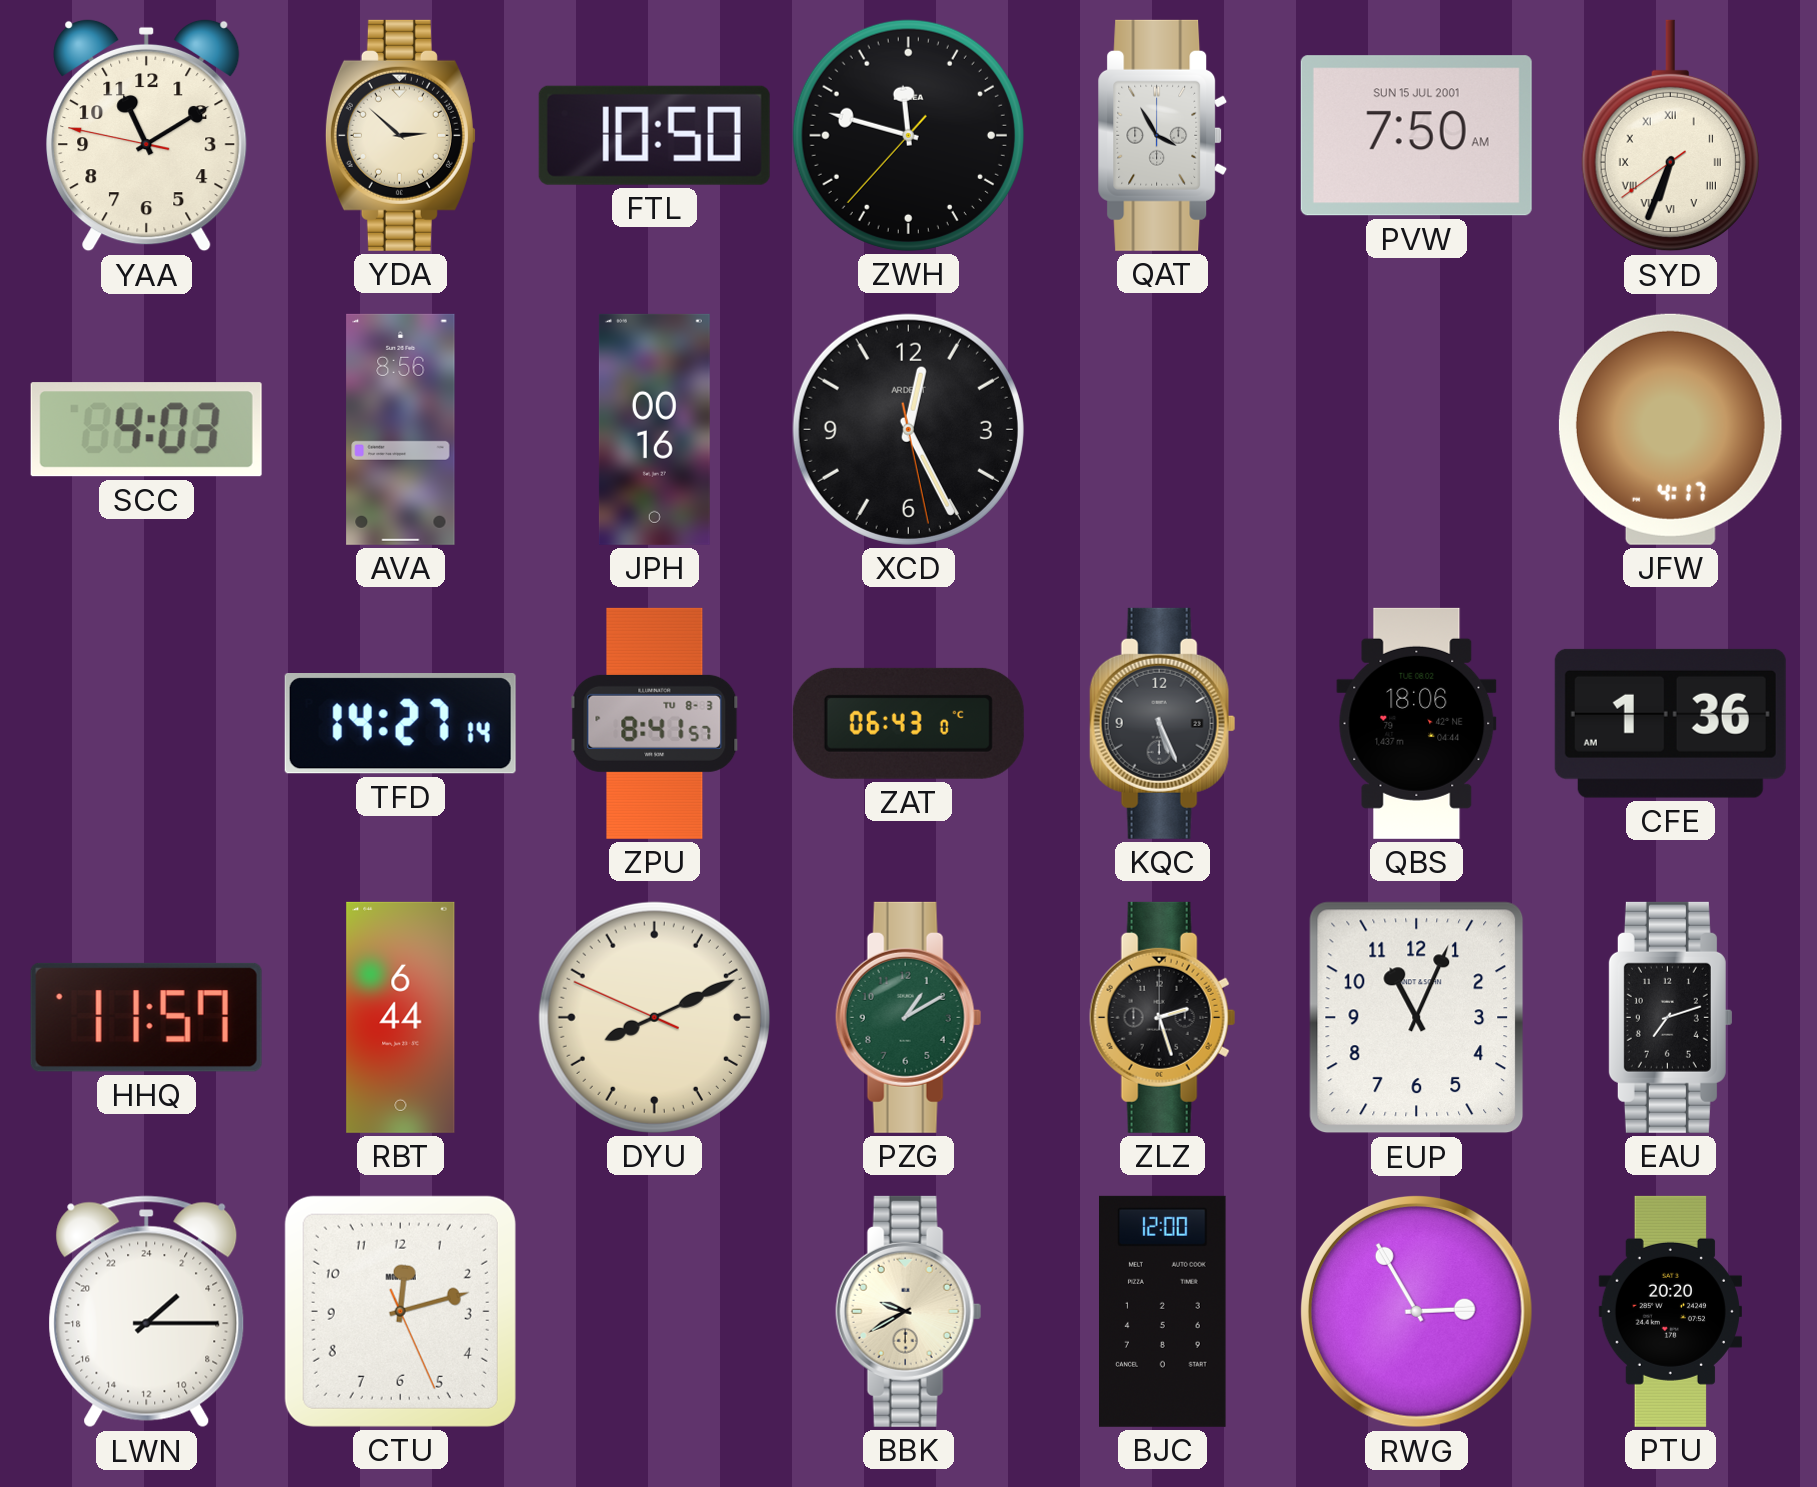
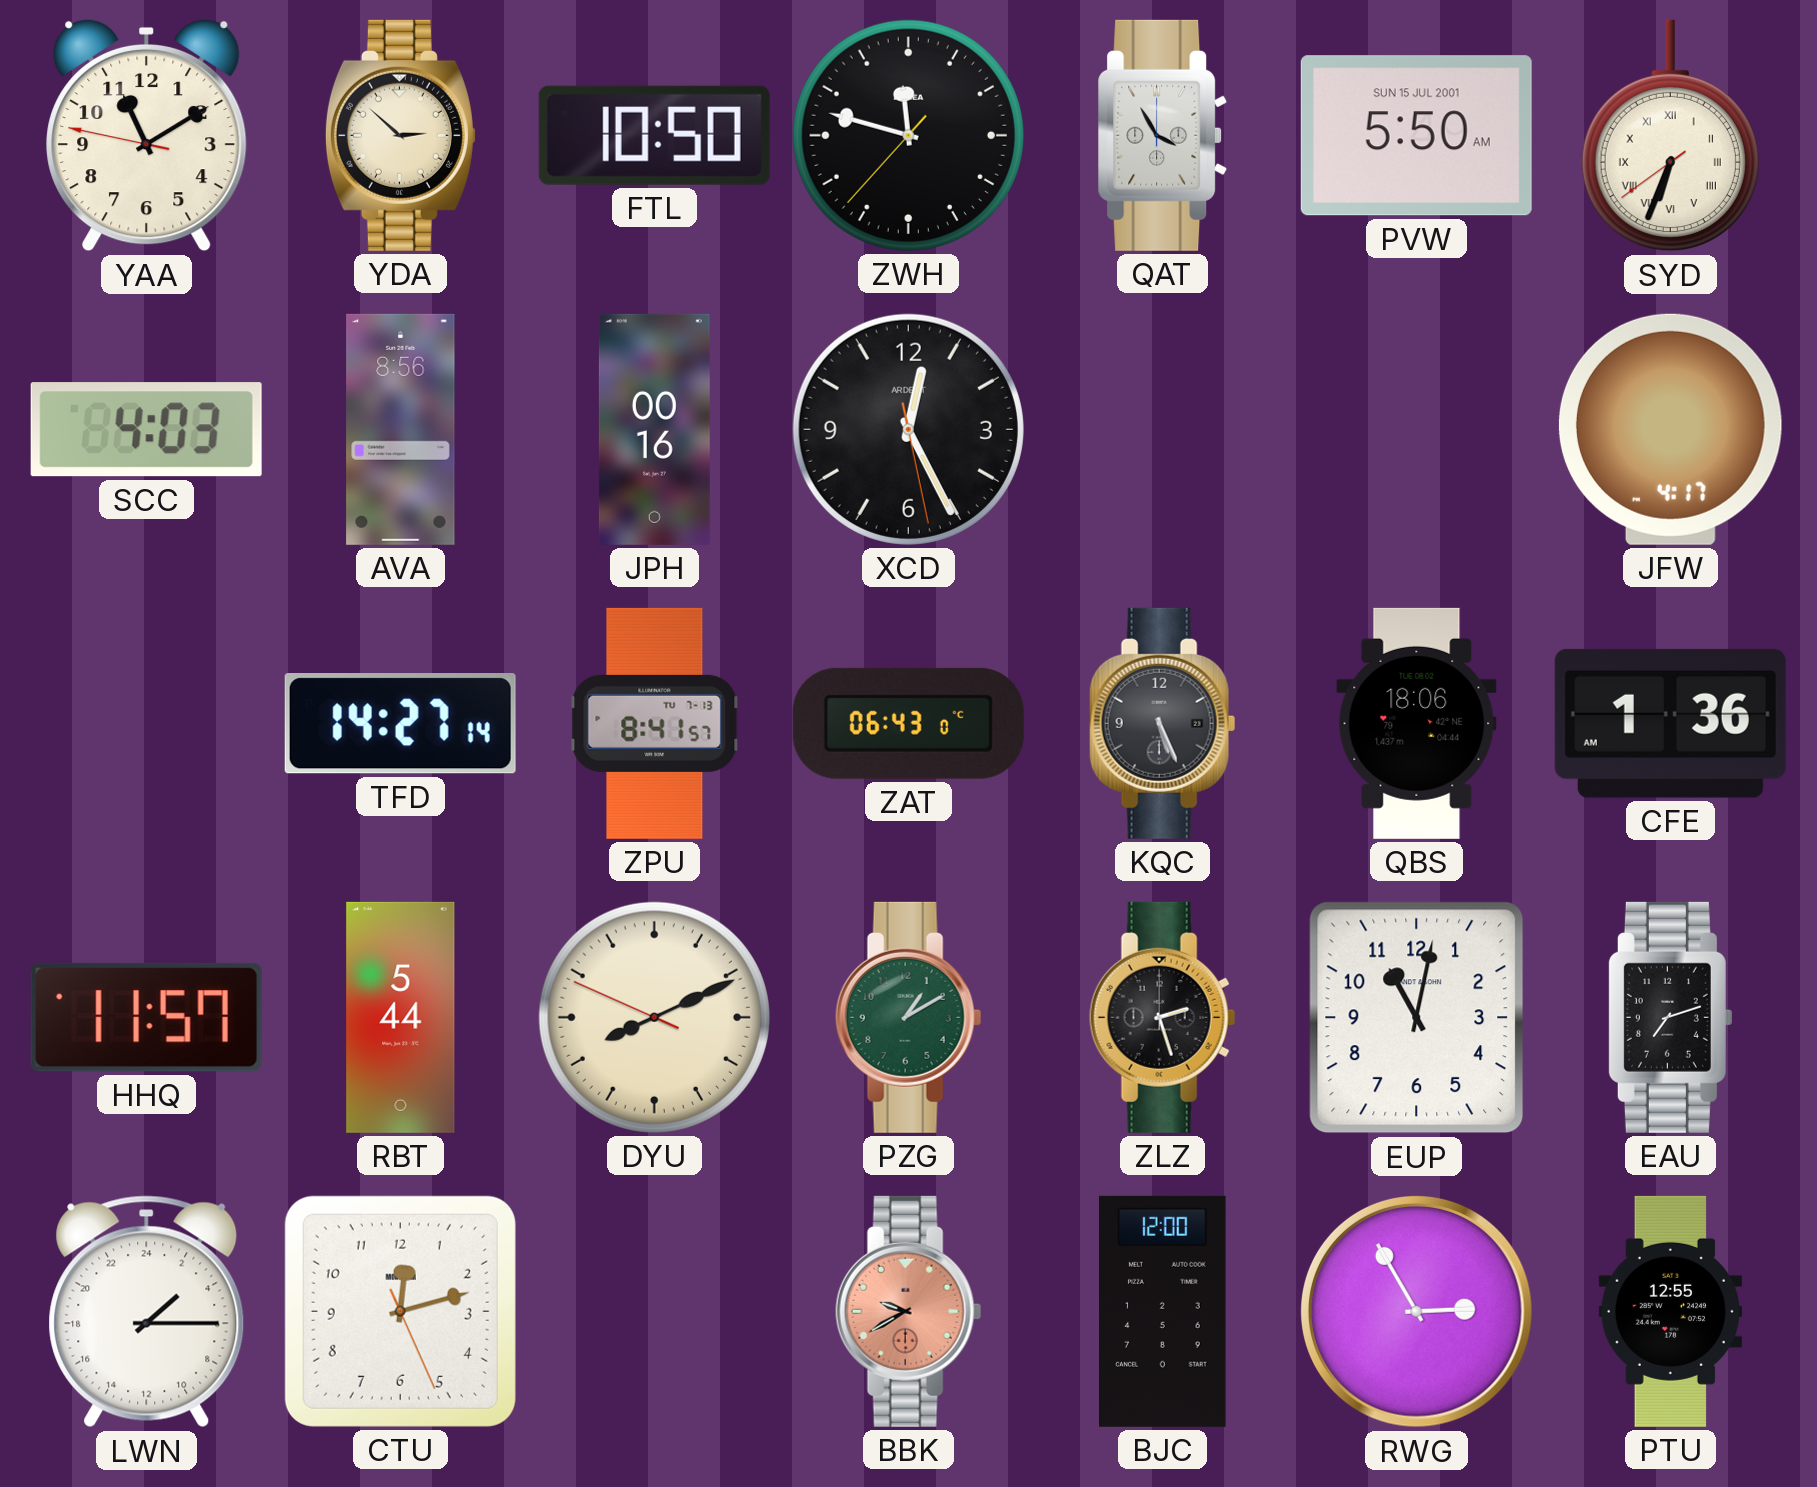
PVW: 7:50 -> 5:50 (1416, 136)
ZPU date: TU 8-3 -> TU 7-13 (655, 723)
RBT: 6:44 -> 5:44 (401, 1017)
EUP: 11:04 -> 11:02 (1417, 1018)
BBK dial: cream -> salmon (909, 1311)
PTU: 20:20 -> 12:55 (1670, 1311)
